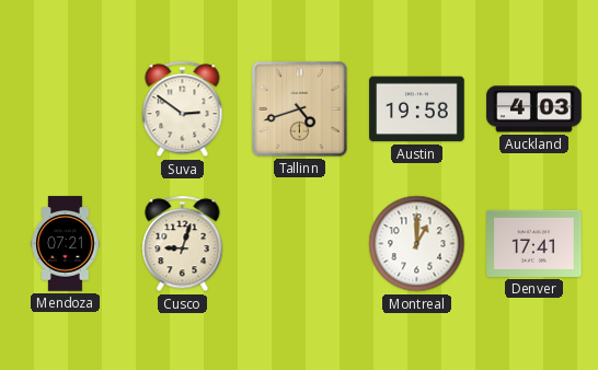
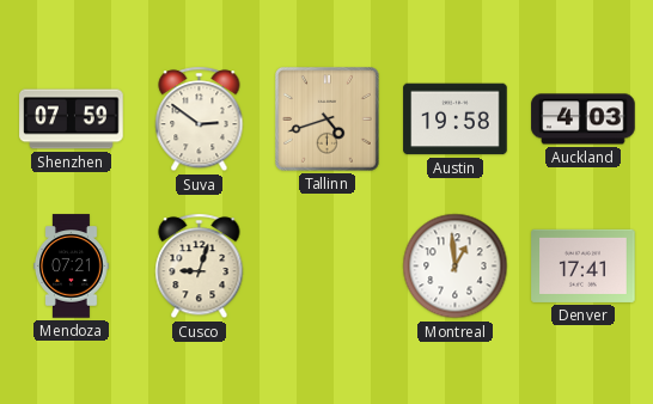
Shenzhen: none -> 07:59 (72, 120)
Montreal: 1:00 -> 12:59 (456, 267)
